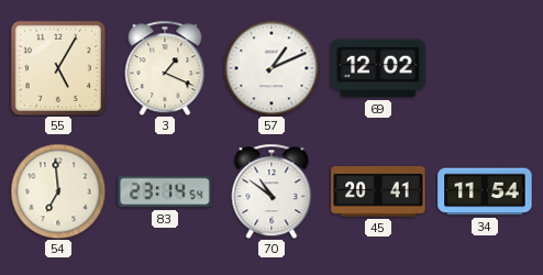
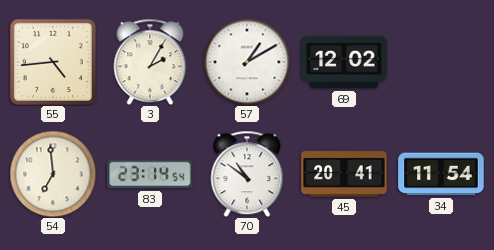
55: 5:05 -> 4:44 (53, 62)
3: 1:19 -> 2:05 (150, 62)
57: 1:11 -> 1:10 (247, 62)
